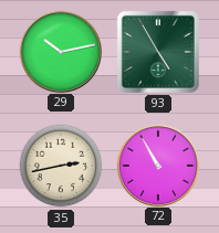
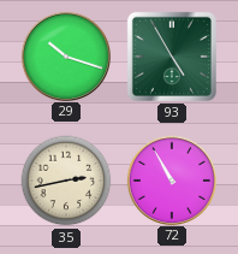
29: 10:13 -> 10:18 (65, 55)
